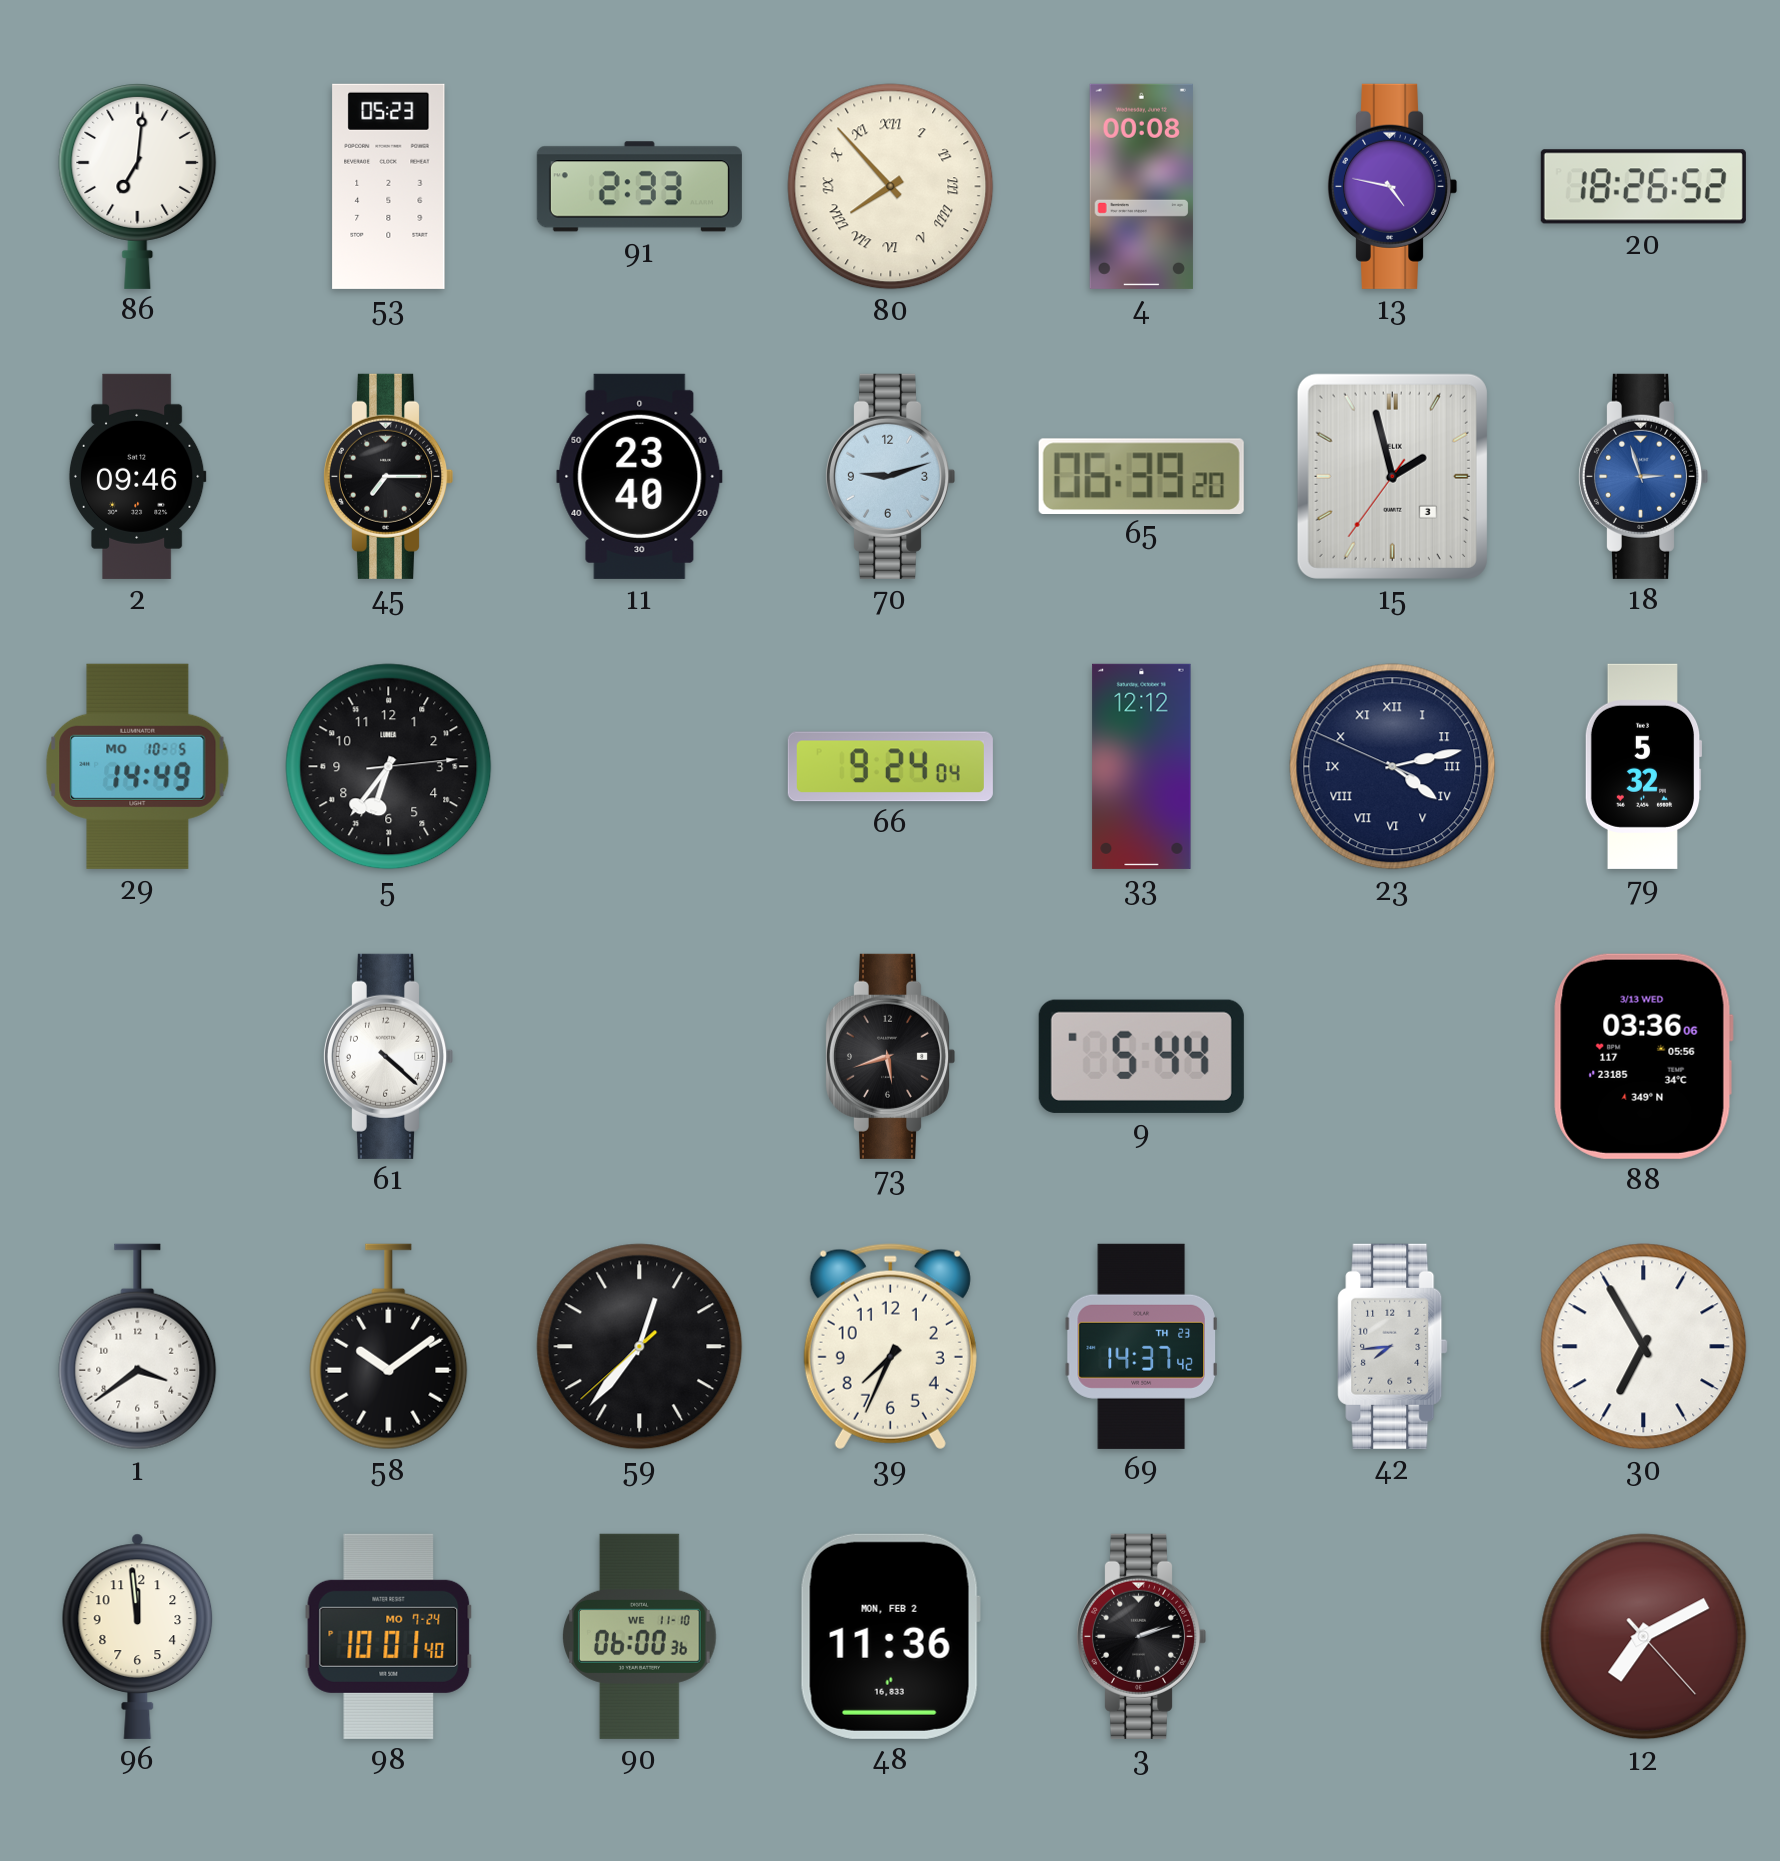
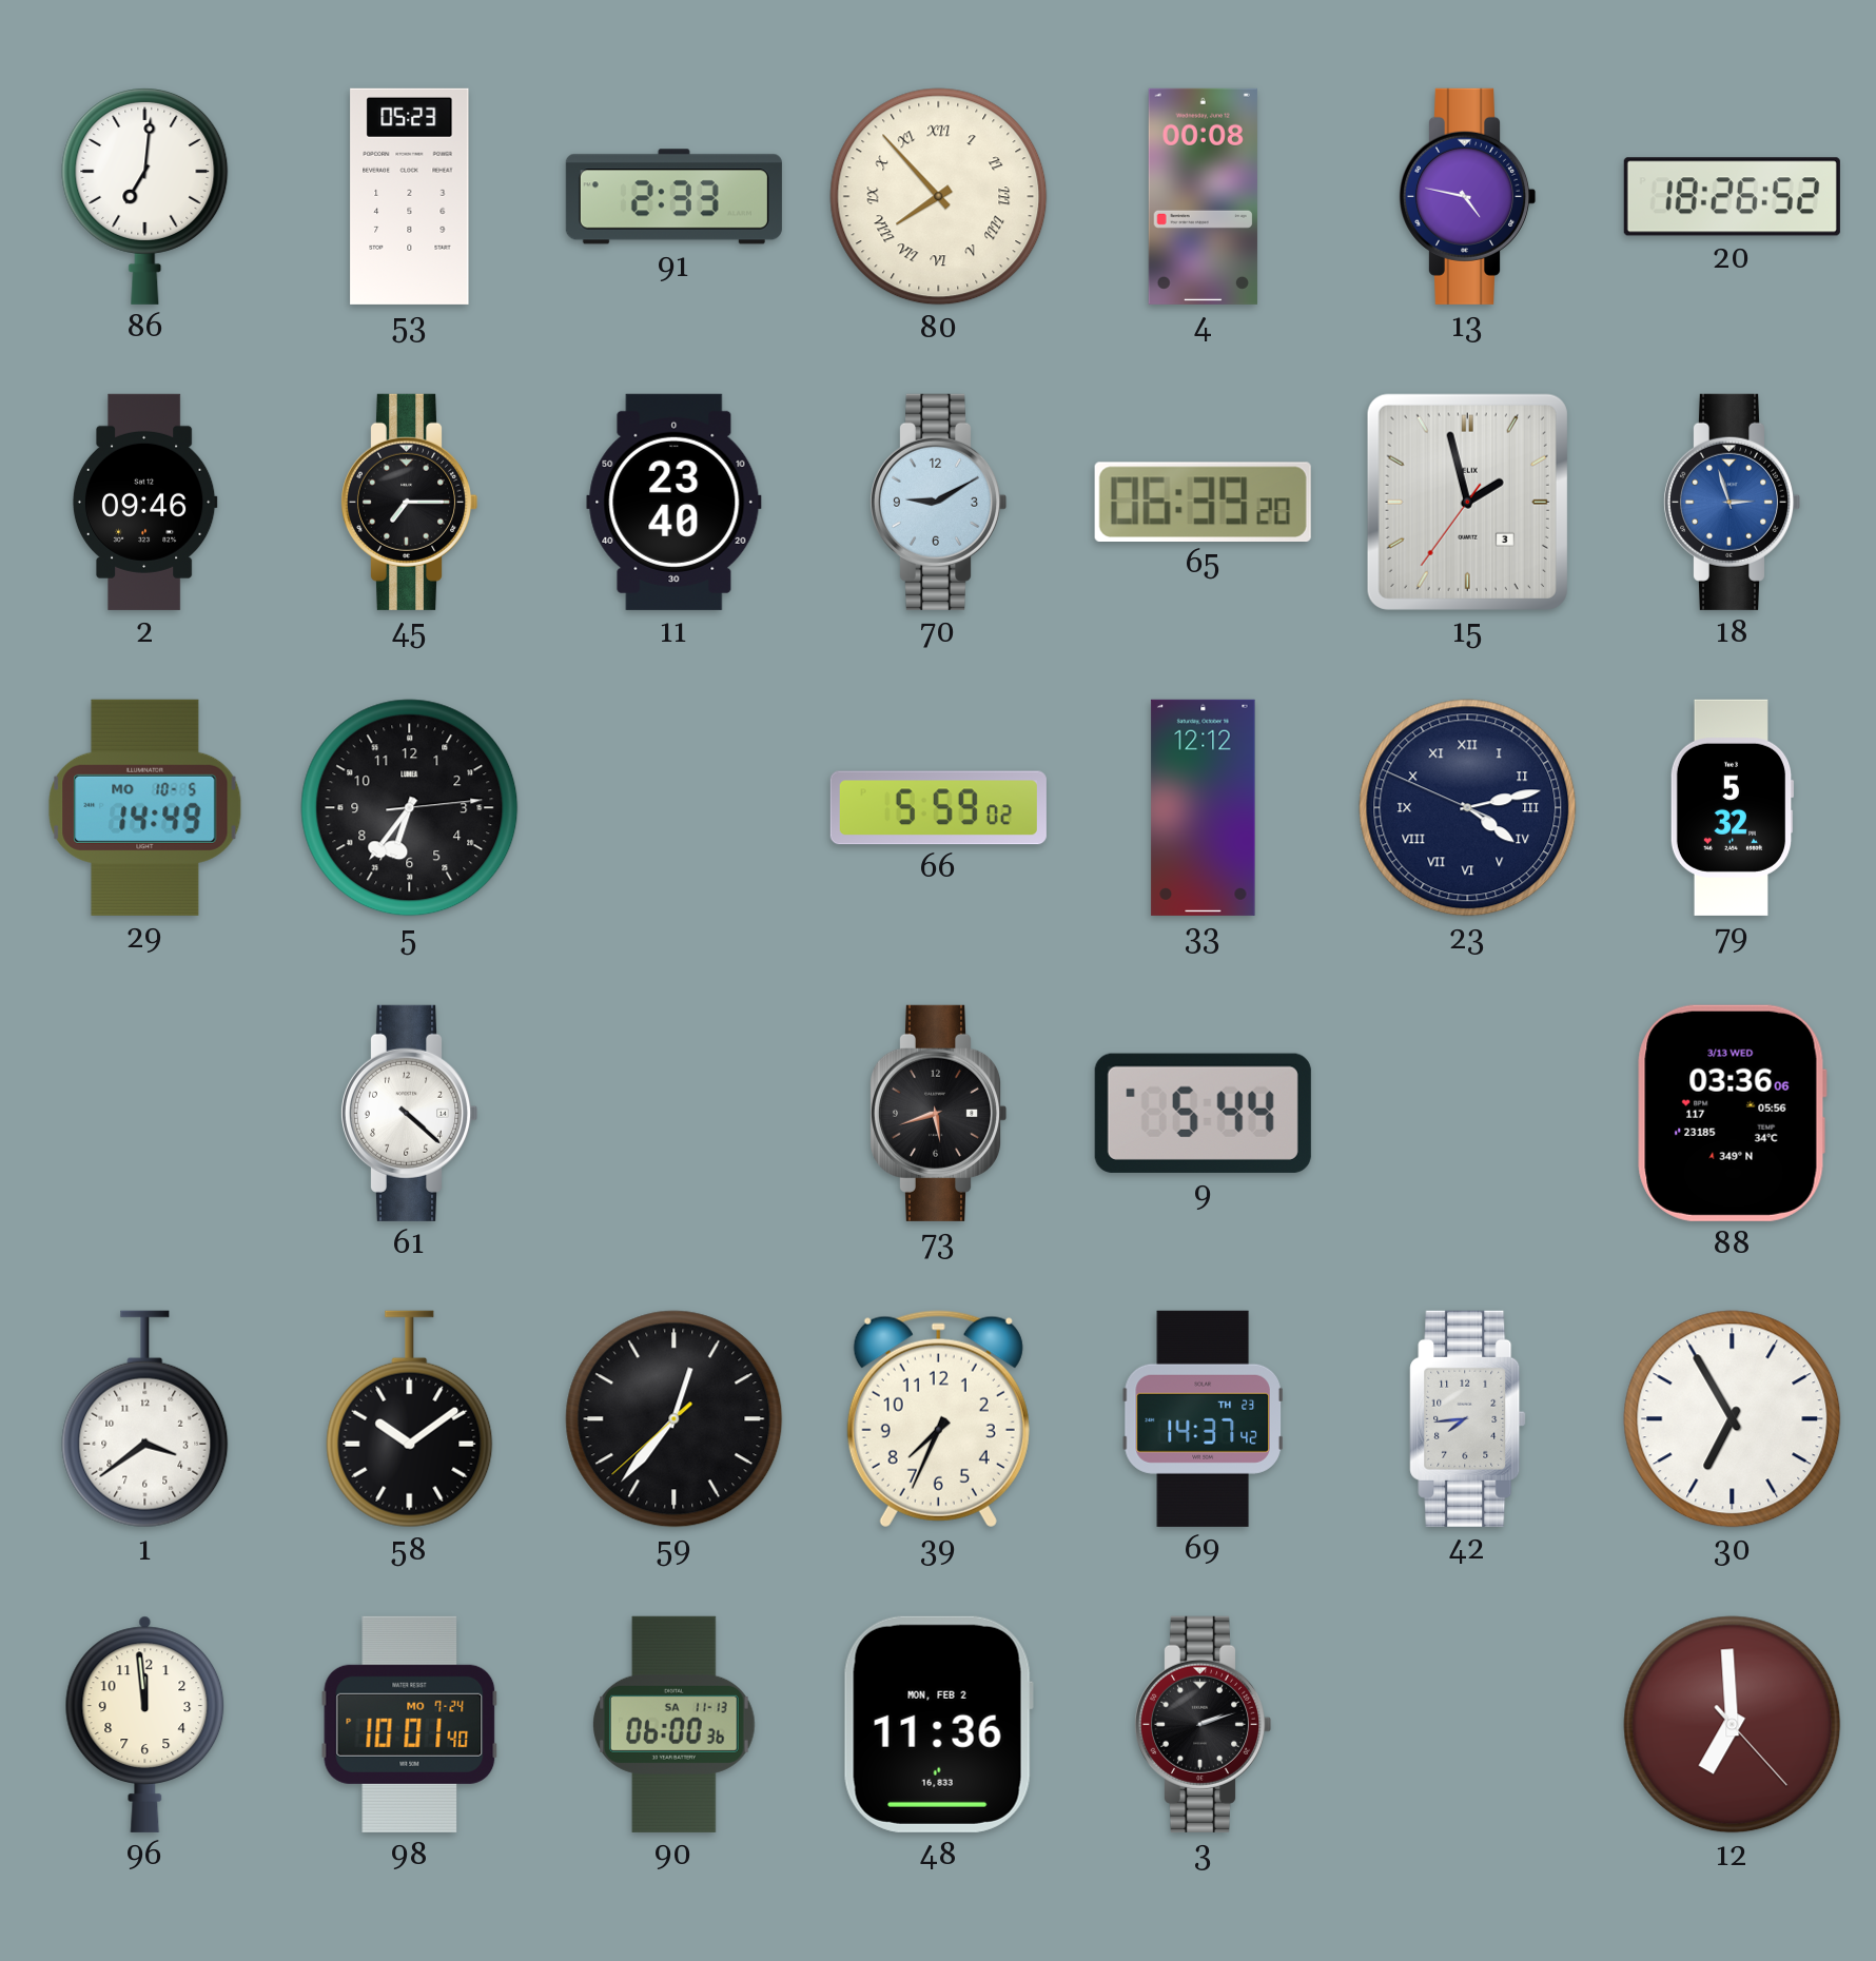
70: 9:12 -> 9:10 (938, 502)
66: 9:24 -> 5:59 (938, 808)
90 date: WE 11-10 -> SA 11-13 (675, 1724)
12: 7:10 -> 6:59 (1733, 1725)
